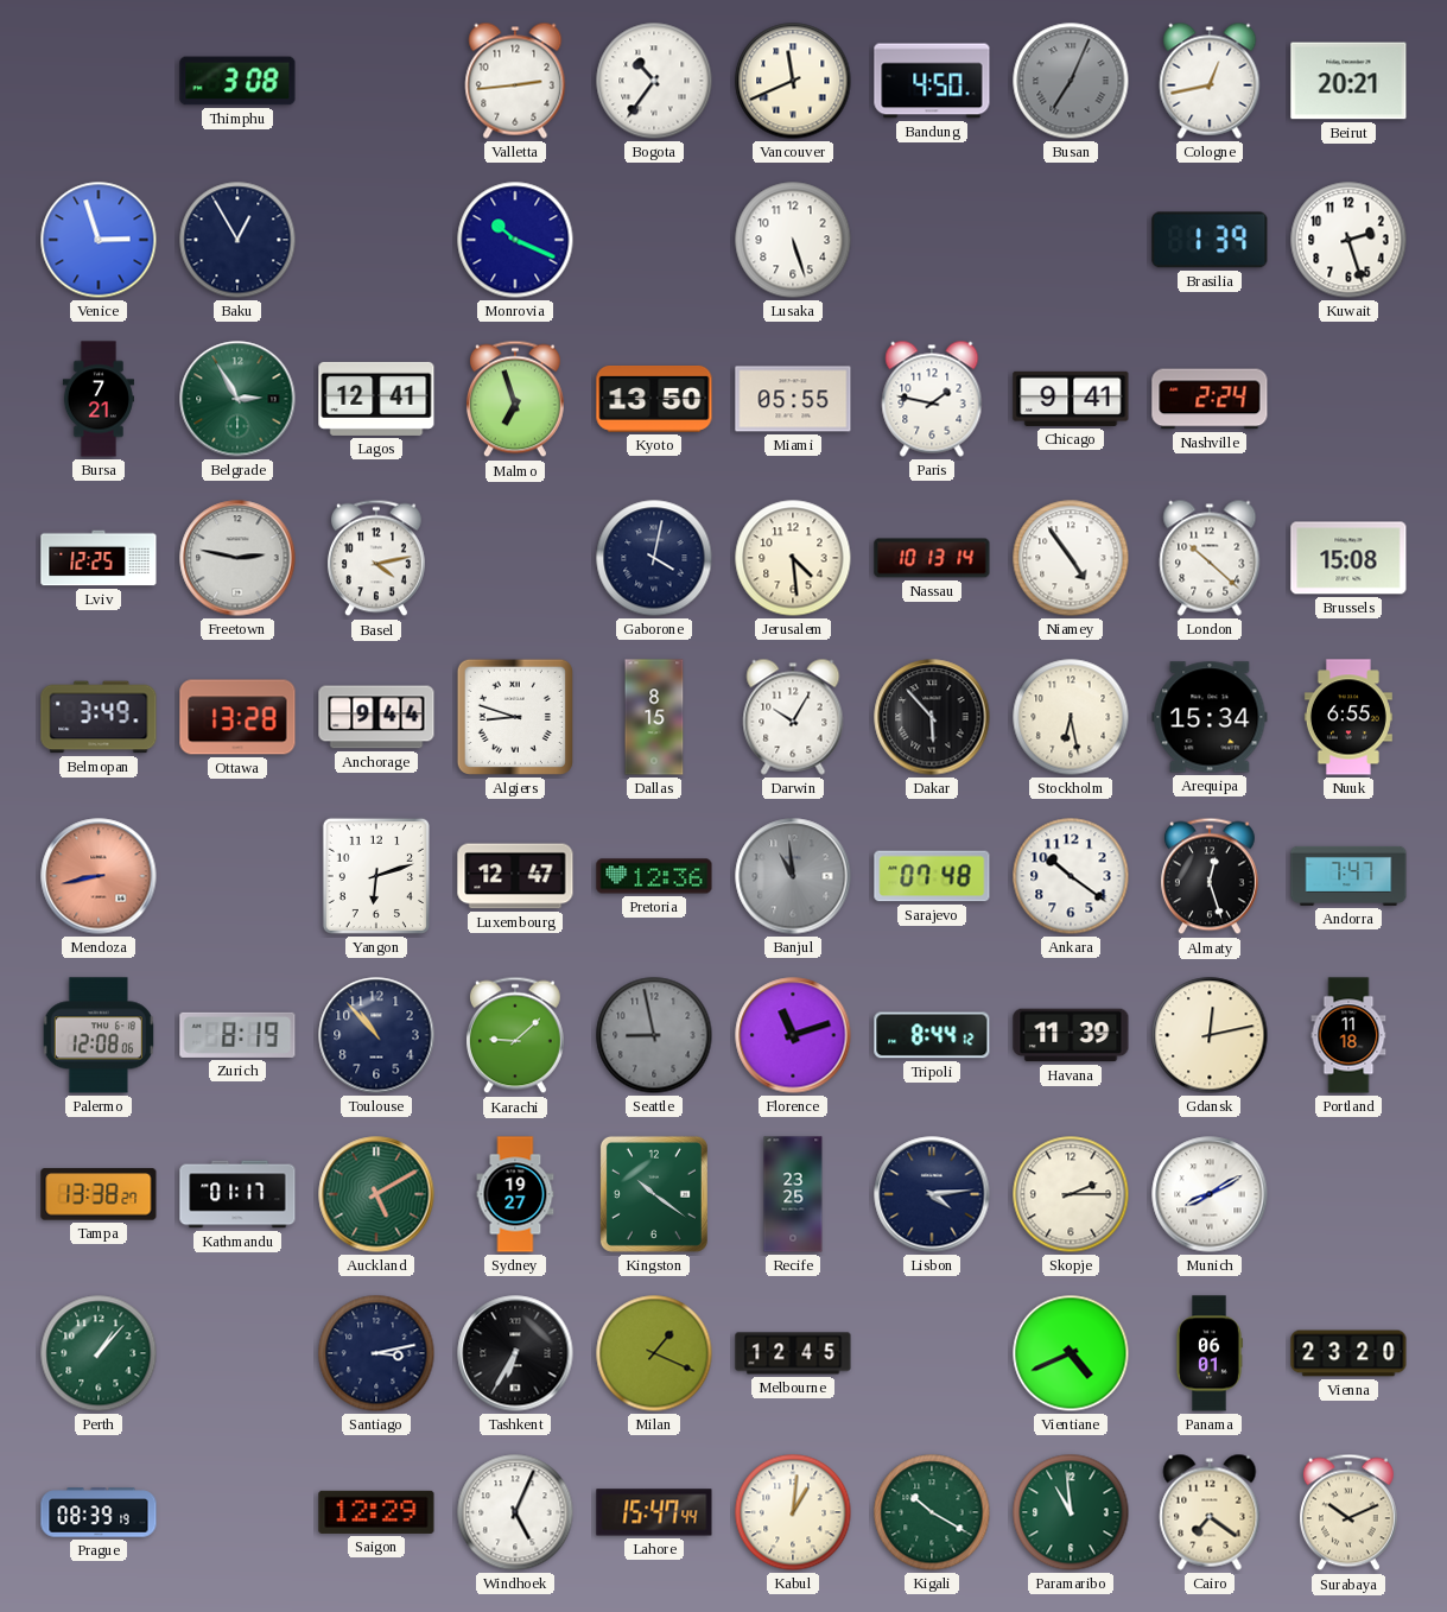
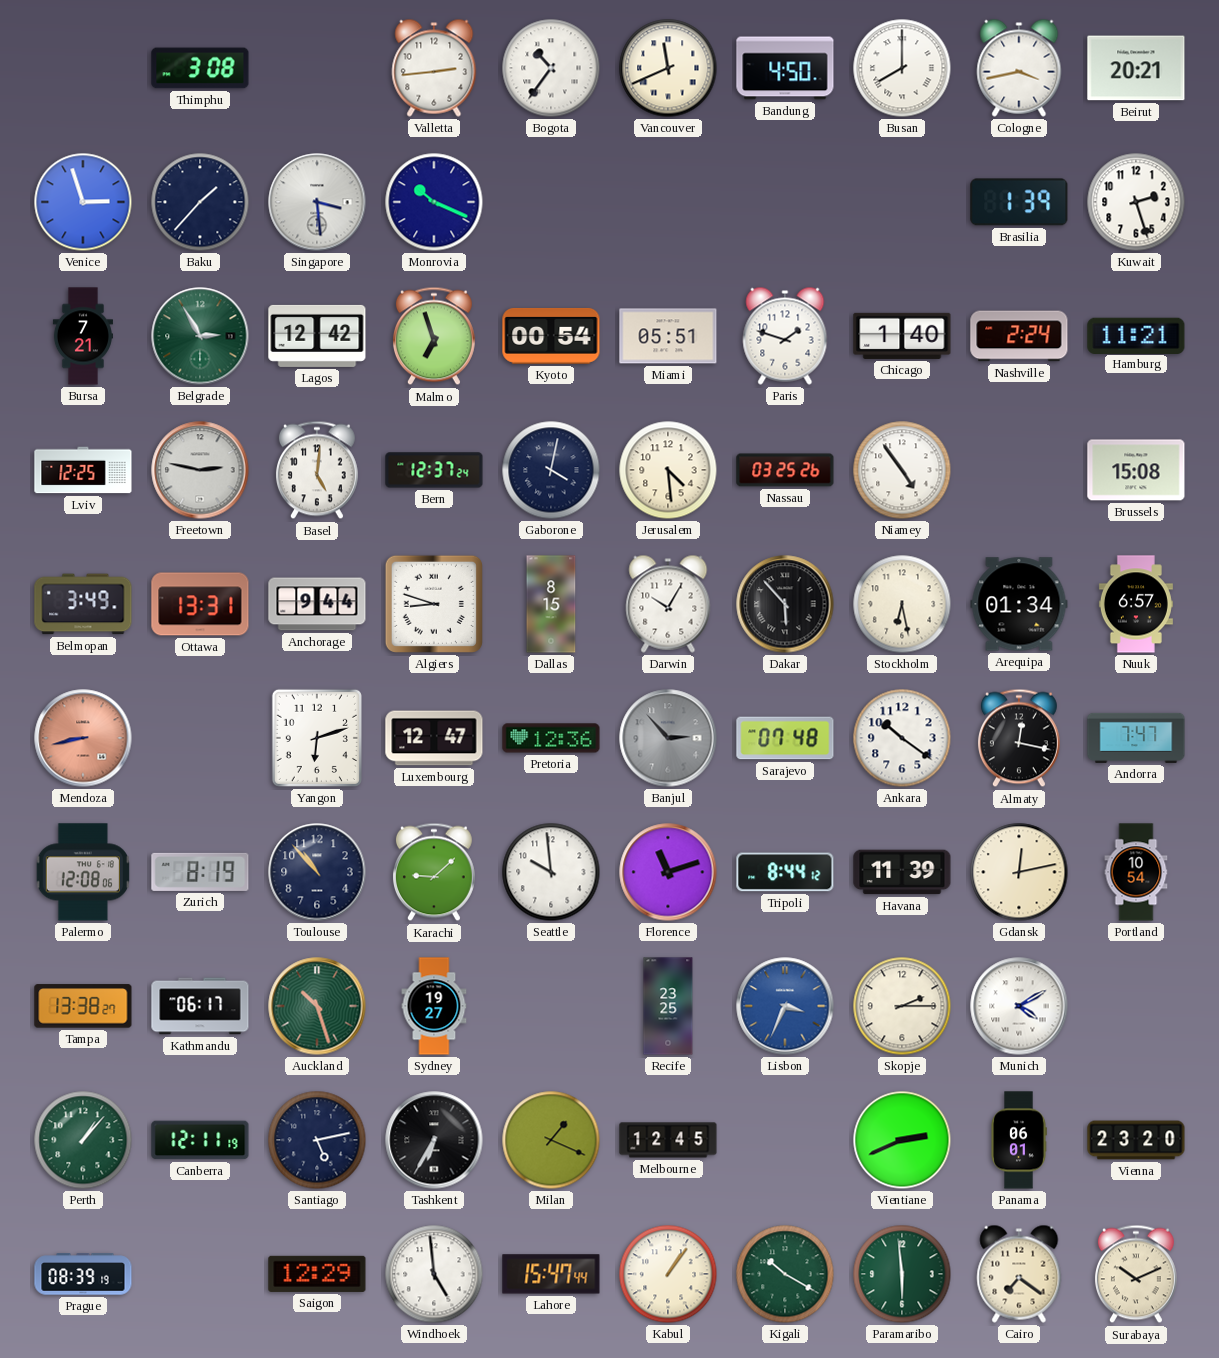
Busan: 7:04 -> 8:00 (902, 68)
Busan dial: grey -> white (902, 68)
Cologne: 12:43 -> 3:43 (1019, 68)
Baku: 12:55 -> 1:37 (200, 202)
Singapore: none -> 3:29 (317, 202)
Lusaka: 5:27 -> none (793, 240)
Lagos: 12:41 -> 12:42 (317, 336)
Kyoto: 13:50 -> 00:54 (551, 336)
Miami: 05:55 -> 05:51 (668, 336)
Paris: 1:47 -> 1:48 (785, 336)
Chicago: 9:41 -> 1:40 (902, 336)
Hamburg: none -> 11:21 (1136, 335)
Basel: 4:13 -> 5:01 (317, 470)
Bern: none -> 12:37 (434, 470)
Nassau: 10:13 -> 03:25 (785, 470)
London: 10:22 -> none (1210, 558)
Ottawa: 13:28 -> 13:31 (200, 604)
Arequipa: 15:34 -> 01:34 (1019, 604)
Nuuk: 6:55 -> 6:57 (1136, 604)
Banjul: 10:59 -> 2:53 (668, 738)
Almaty: 12:27 -> 12:17 (1019, 738)
Seattle: 8:58 -> 9:59 (551, 872)
Seattle dial: grey -> white (551, 872)
Portland: 11:18 -> 10:54 (1136, 872)
Kathmandu: 01:17 -> 06:17 (200, 1006)
Auckland: 5:10 -> 10:27 (317, 1006)
Kingston: 10:21 -> none (654, 1194)
Lisbon: 4:14 -> 3:34 (785, 1006)
Lisbon dial: navy -> blue (785, 1006)
Munich: 8:10 -> 4:10 (1019, 1006)
Canberra: none -> 12:11 (200, 1140)
Santiago: 3:13 -> 5:13 (317, 1140)
Vientiane: 4:41 -> 2:41 (902, 1140)
Windhoek: 5:04 -> 4:59 (434, 1274)
Kabul: 1:01 -> 1:06 (668, 1274)
Paramaribo: 10:59 -> 5:59 (902, 1274)
